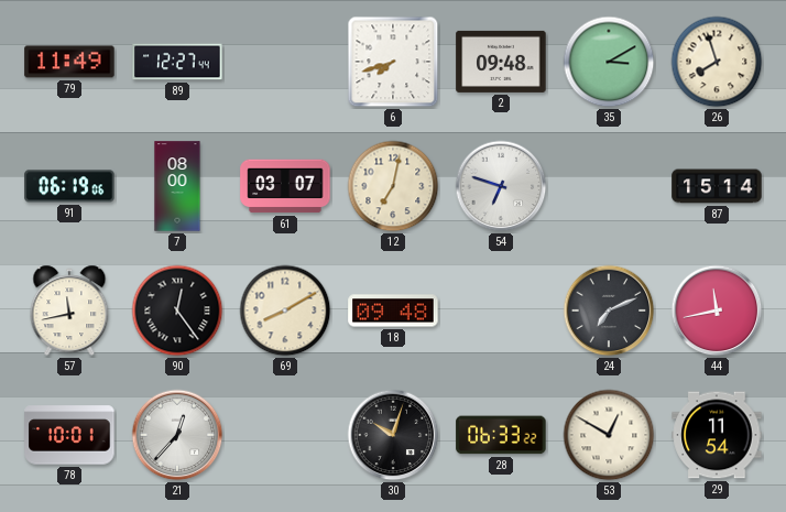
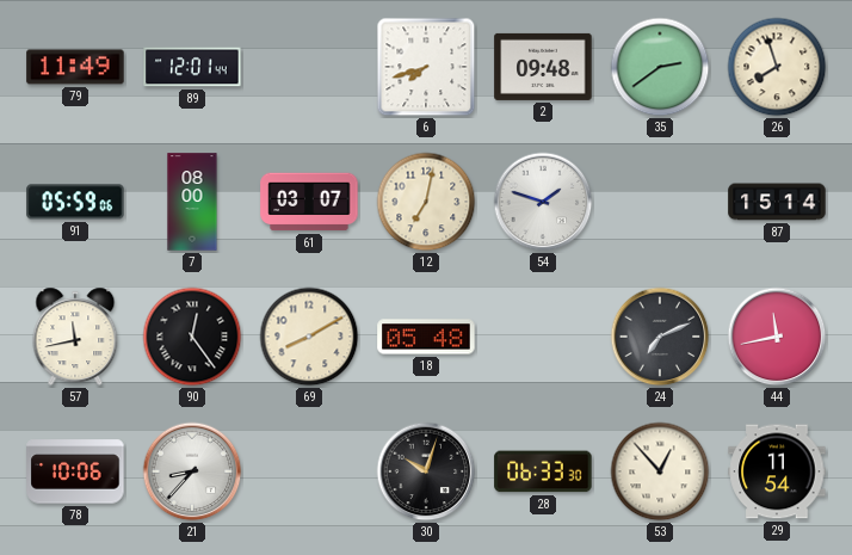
89: 12:27 -> 12:01 (192, 67)
35: 3:10 -> 2:39 (660, 67)
91: 06:19 -> 05:59 (75, 202)
54: 6:48 -> 1:48 (543, 202)
18: 09:48 -> 05:48 (426, 337)
78: 10:01 -> 10:06 (75, 471)
21: 12:37 -> 8:37 (192, 471)
28: 06:33:22 -> 06:33:30 (543, 471)
53: 12:50 -> 12:53 (660, 471)
